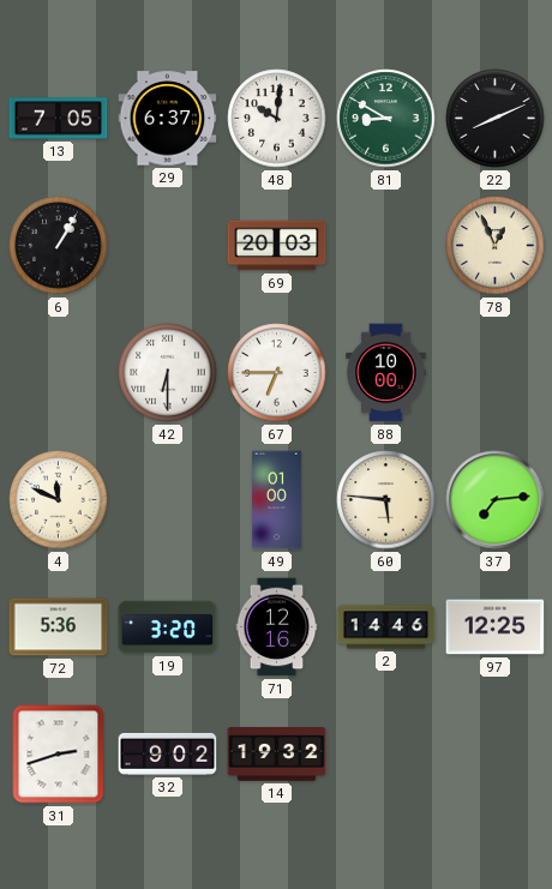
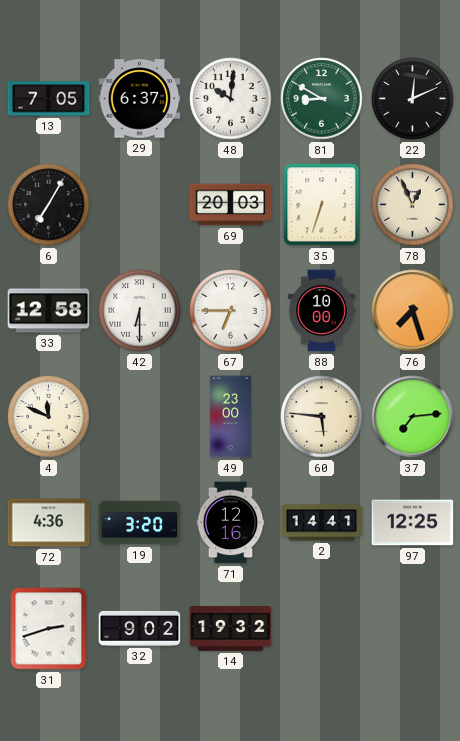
22: 8:11 -> 12:11 (413, 99)
6: 1:05 -> 7:05 (49, 205)
35: none -> 6:33 (322, 205)
33: none -> 12:58 (49, 311)
76: none -> 7:27 (413, 311)
49: 01:00 -> 23:00 (231, 417)
72: 5:36 -> 4:36 (49, 523)
2: 14:46 -> 14:41 (322, 523)
